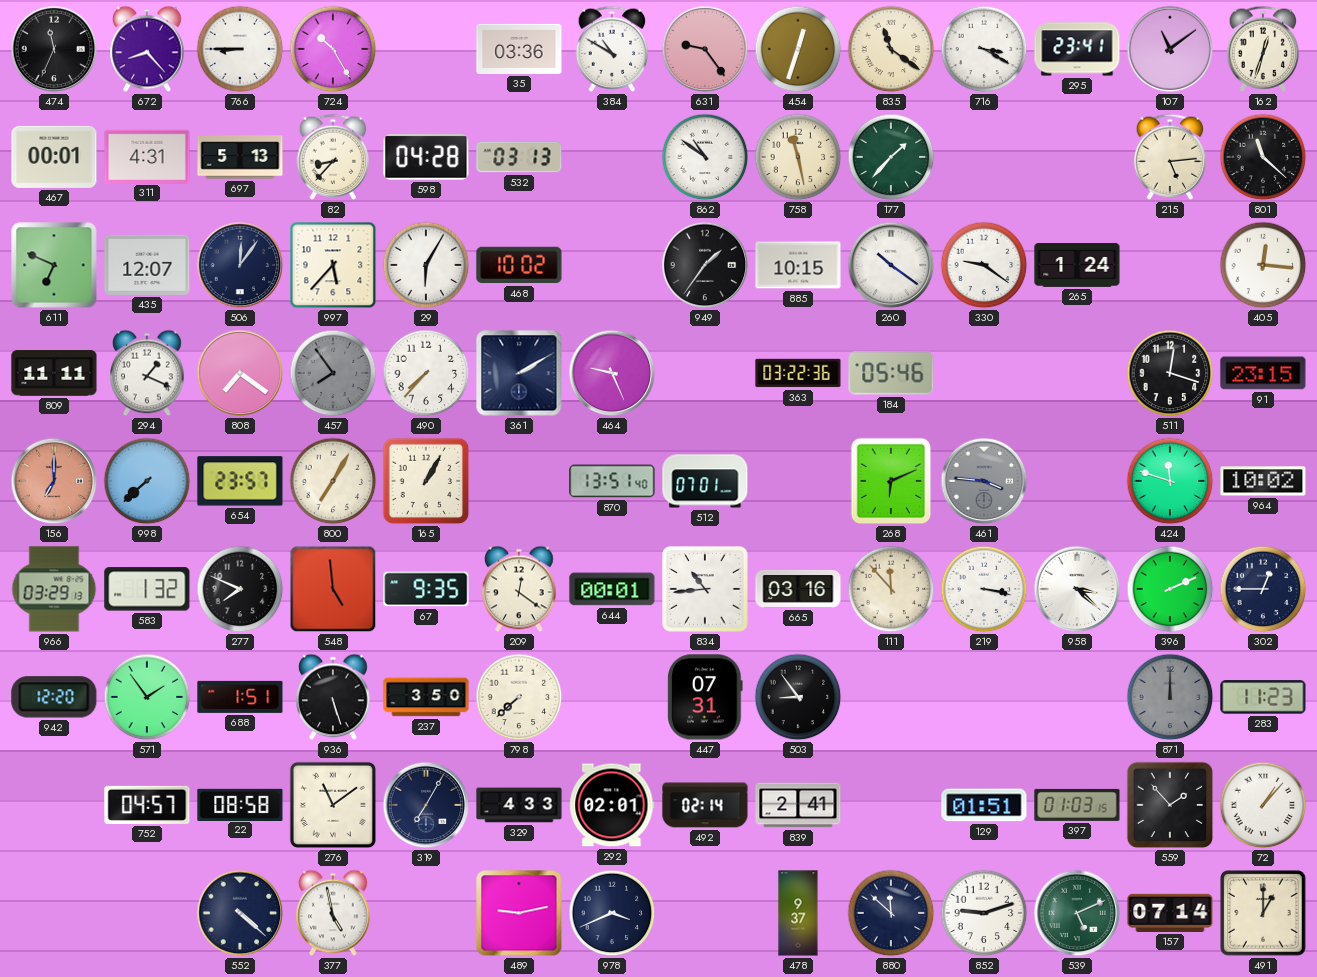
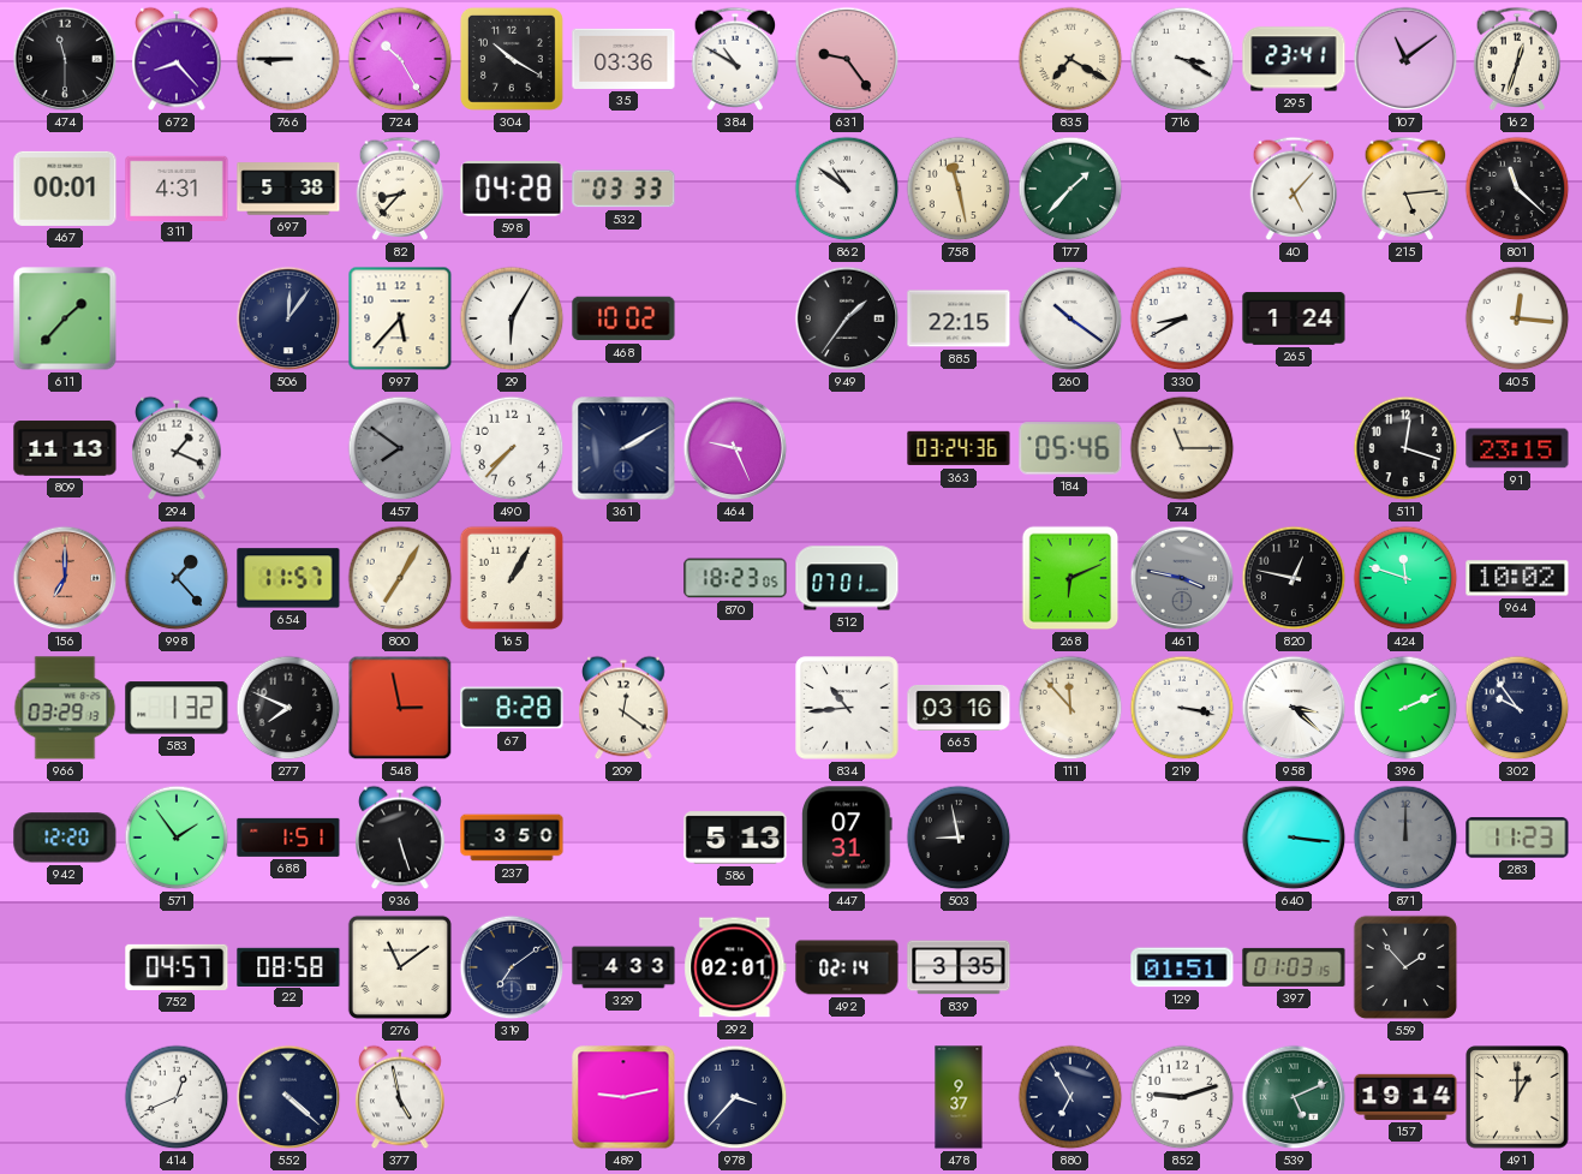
474: 11:34 -> 11:30 (65, 59)
304: none -> 10:20 (512, 59)
454: 12:33 -> none (798, 49)
835: 11:21 -> 7:20 (1070, 59)
697: 5:13 -> 5:38 (288, 189)
532: 03:13 -> 03:33 (623, 189)
40: none -> 5:07 (1294, 189)
611: 6:49 -> 1:37 (65, 318)
435: 12:07 -> none (147, 265)
885: 10:15 -> 22:15 (959, 318)
330: 9:21 -> 8:40 (1182, 318)
809: 11:11 -> 11:13 (65, 448)
808: 7:21 -> none (240, 373)
457: 7:54 -> 7:51 (400, 448)
363: 03:22 -> 03:24 (959, 448)
74: none -> 11:15 (1182, 448)
998: 7:38 -> 1:23 (177, 578)
654: 23:57 -> 11:57 (288, 578)
870: 13:51 -> 18:23 (735, 578)
461: 3:46 -> 3:47 (1182, 578)
820: none -> 12:47 (1294, 578)
548: 4:59 -> 2:58 (400, 708)
67: 9:35 -> 8:28 (512, 708)
644: 00:01 -> none (612, 589)
302: 12:45 -> 9:54 (1517, 708)
798: 7:38 -> none (519, 697)
586: none -> 5:13 (735, 838)
503: 8:54 -> 8:58 (959, 838)
640: none -> 3:16 (1294, 838)
319: 7:05 -> 7:09 (512, 967)
839: 2:41 -> 3:35 (959, 967)
72: 1:07 -> none (1263, 805)
414: none -> 12:41 (177, 1097)
978: 3:41 -> 3:37 (735, 1097)
880: 11:52 -> 6:55 (1070, 1097)
157: 07:14 -> 19:14 (1405, 1097)
